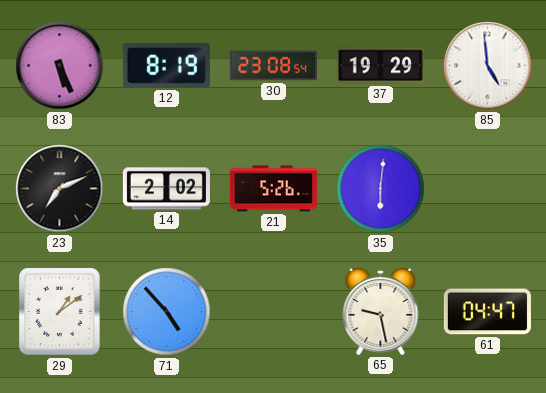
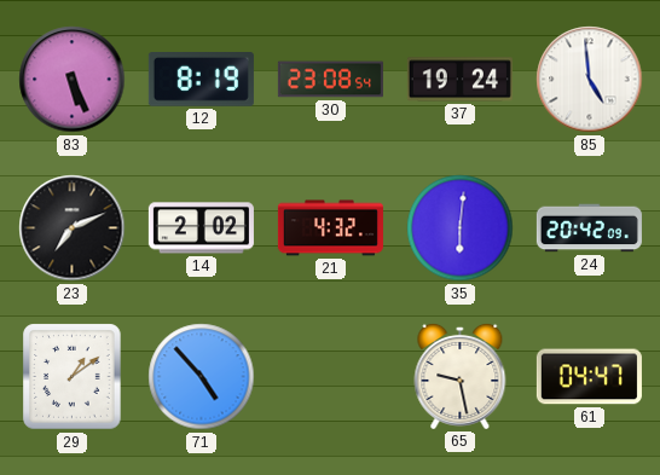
37: 19:29 -> 19:24 (459, 80)
21: 5:26 -> 4:32 (330, 228)
24: none -> 20:42 (589, 228)
